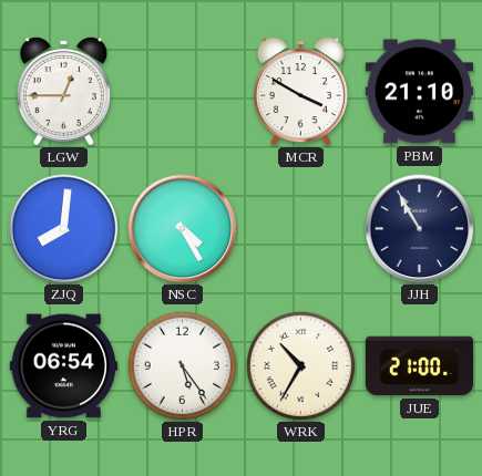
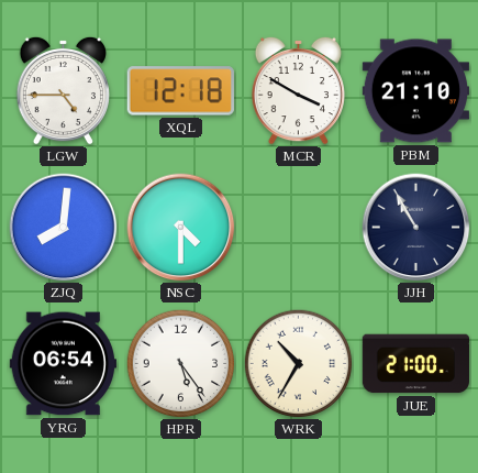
LGW: 12:45 -> 4:45 (63, 90)
XQL: none -> 12:18 (180, 91)
NSC: 4:25 -> 4:30 (181, 228)
